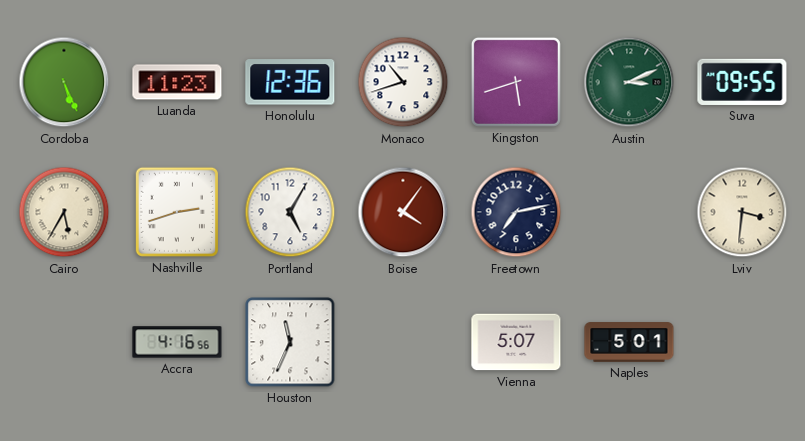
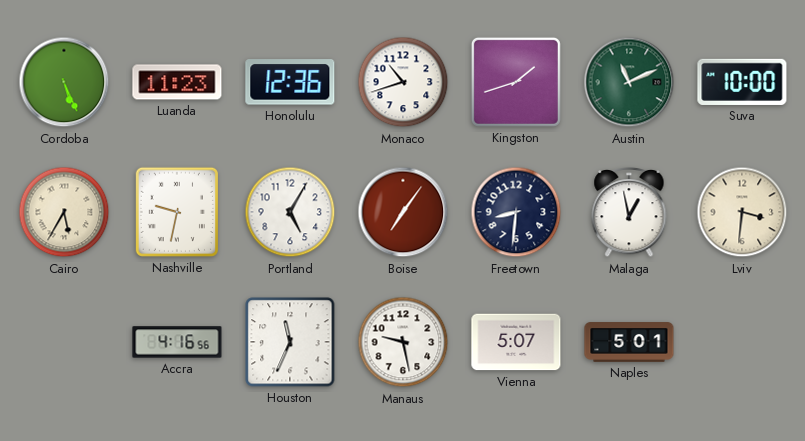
Kingston: 5:42 -> 1:42 (516, 82)
Austin: 3:11 -> 11:11 (629, 82)
Suva: 09:55 -> 10:00 (742, 82)
Nashville: 2:42 -> 9:32 (177, 212)
Boise: 4:06 -> 7:06 (403, 212)
Freetown: 7:13 -> 8:31 (516, 212)
Malaga: none -> 12:58 (629, 213)
Manaus: none -> 9:28 (403, 342)
